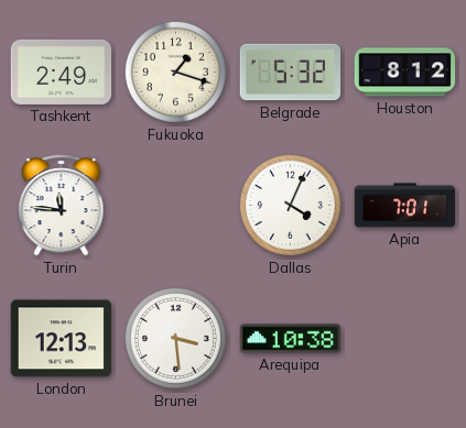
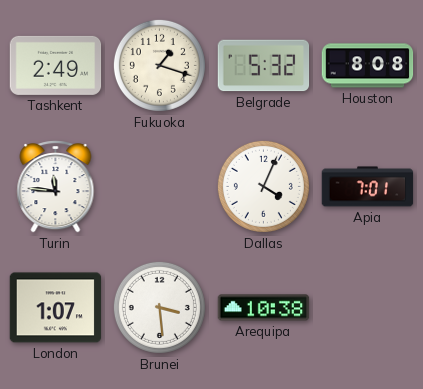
Houston: 8:12 -> 8:08 (368, 66)
London: 12:13 -> 1:07 (56, 308)
